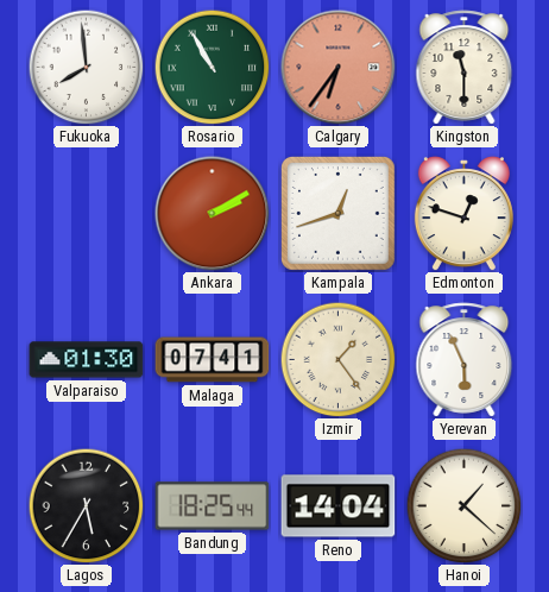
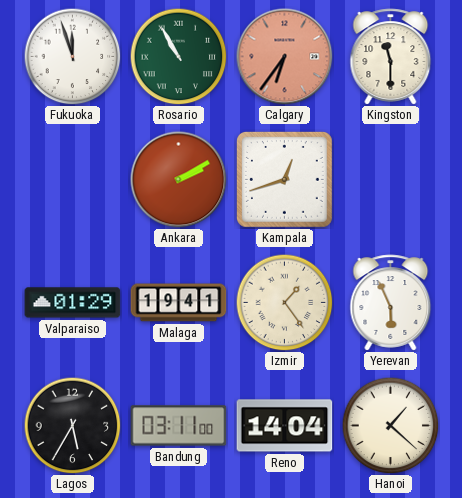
Fukuoka: 7:59 -> 11:57 (72, 56)
Edmonton: 12:48 -> none (463, 214)
Valparaiso: 01:30 -> 01:29 (73, 303)
Malaga: 07:41 -> 19:41 (179, 303)
Bandung: 18:25 -> 03:11 (179, 426)
